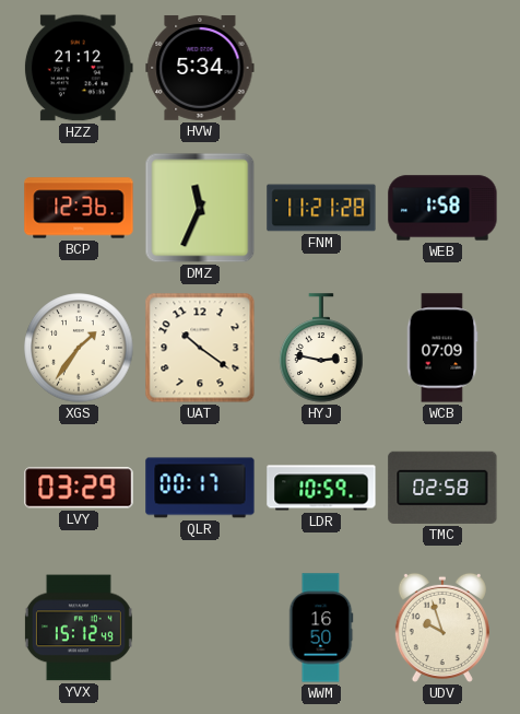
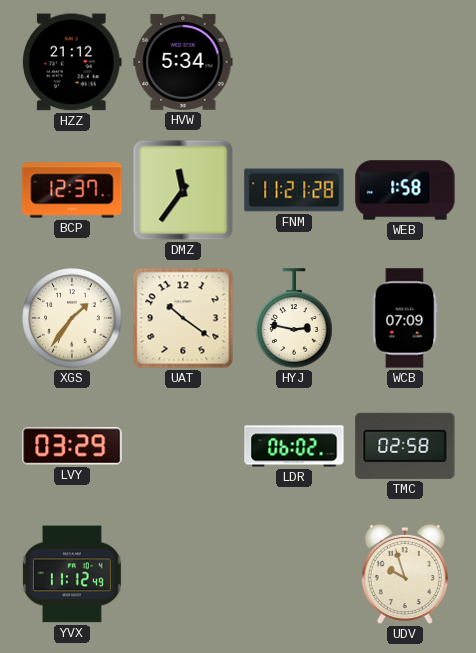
BCP: 12:36 -> 12:37 (72, 190)
DMZ: 11:34 -> 11:36 (183, 190)
QLR: 00:17 -> none (200, 488)
LDR: 10:59 -> 06:02 (294, 446)
YVX: 15:12 -> 11:12 (72, 574)
WWM: 16:50 -> none (321, 628)
